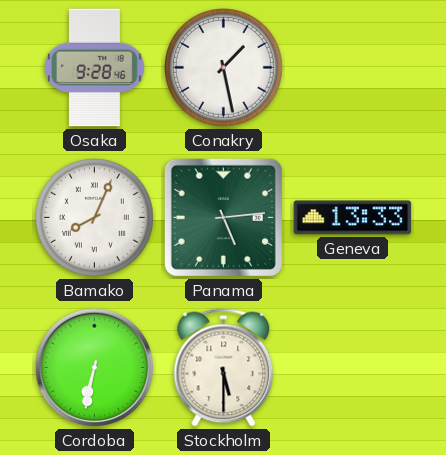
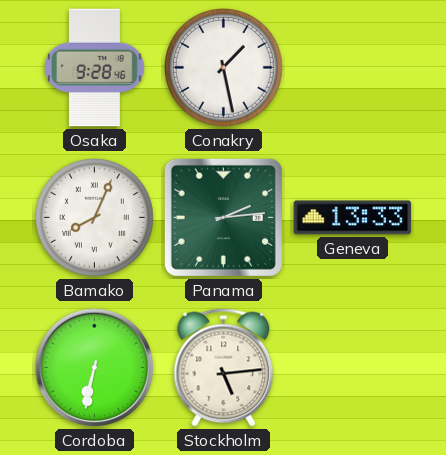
Panama: 5:14 -> 2:14 (223, 217)
Stockholm: 5:30 -> 5:14 (224, 368)
